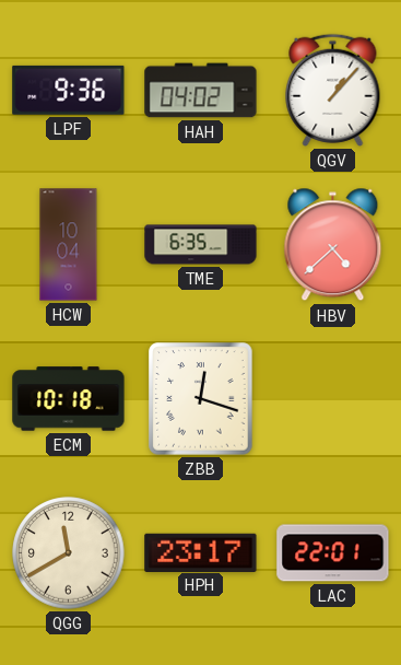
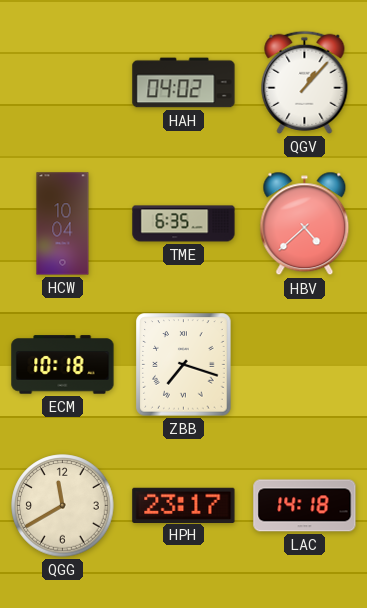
LPF: 9:36 -> none (69, 90)
ZBB: 12:18 -> 7:18 (184, 365)
LAC: 22:01 -> 14:18 (305, 506)
